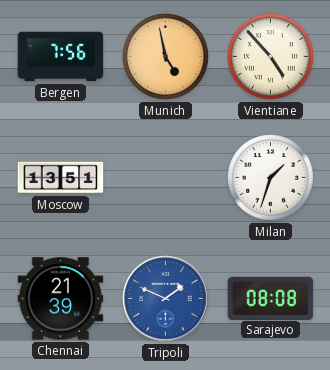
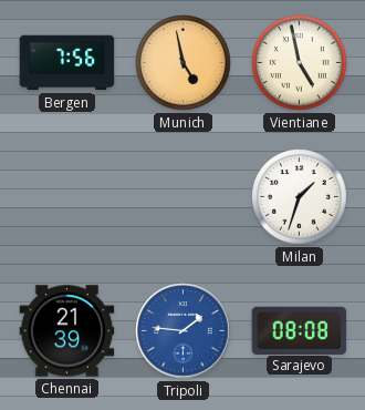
Vientiane: 4:53 -> 4:58 (300, 63)
Moscow: 13:51 -> none (61, 178)
Tripoli: 1:49 -> 1:46 (184, 331)
